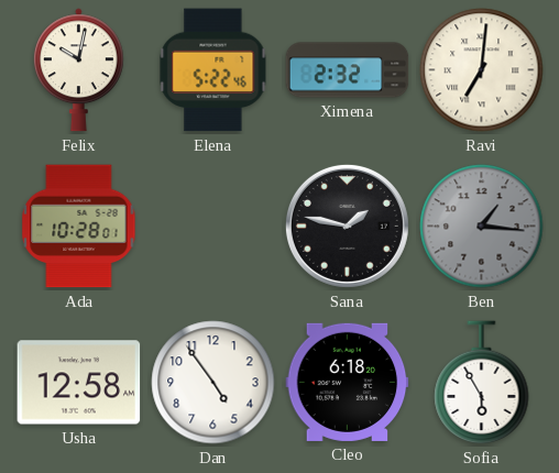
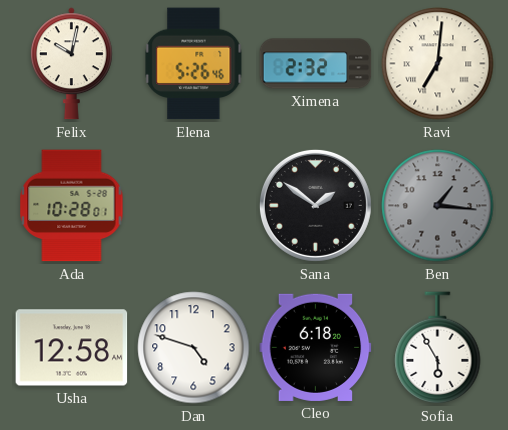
Elena: 5:22 -> 5:26 (194, 64)
Sana: 1:47 -> 1:51 (315, 205)
Dan: 4:54 -> 4:48 (194, 348)
